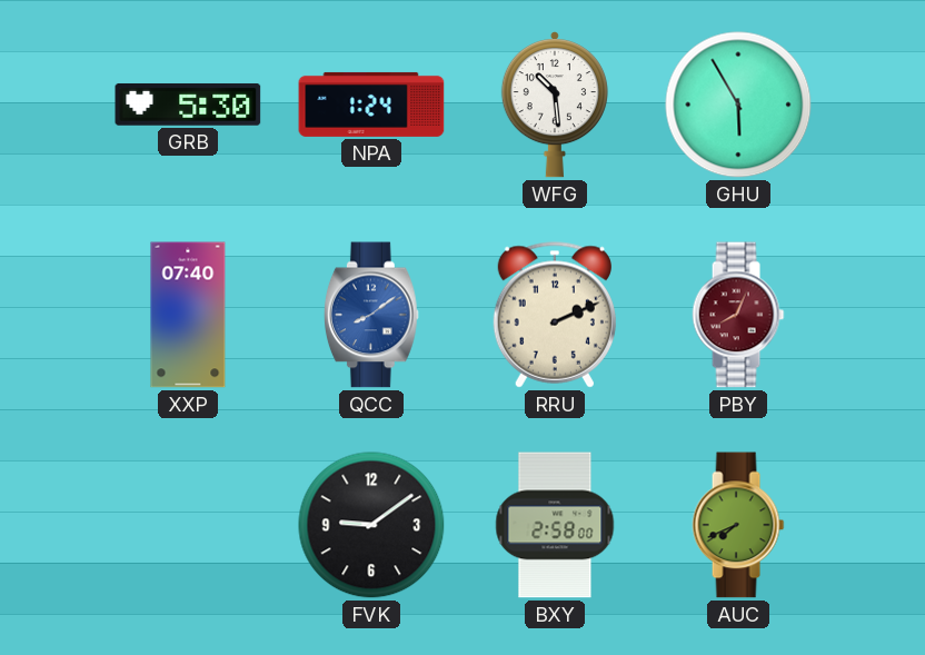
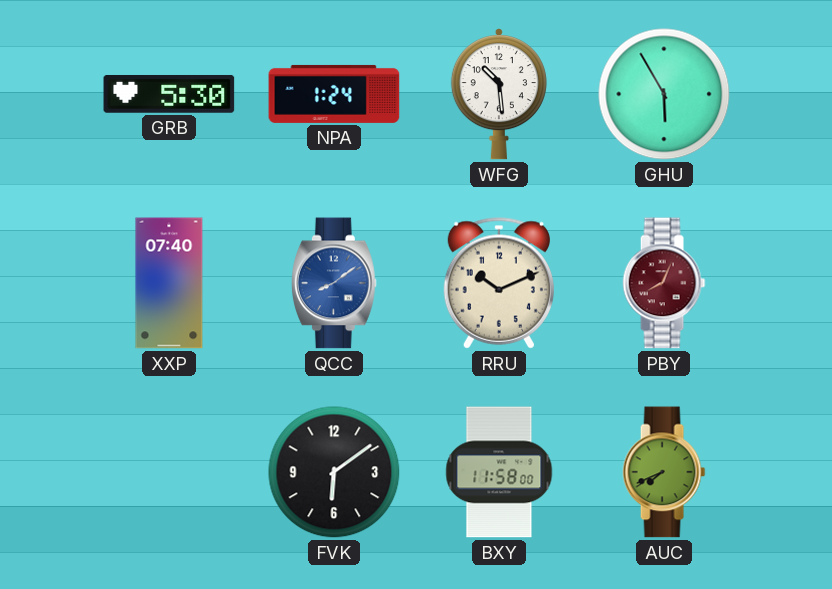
RRU: 2:11 -> 10:11 (499, 283)
FVK: 9:09 -> 6:09 (334, 472)
BXY: 2:58 -> 11:58 (499, 472)
